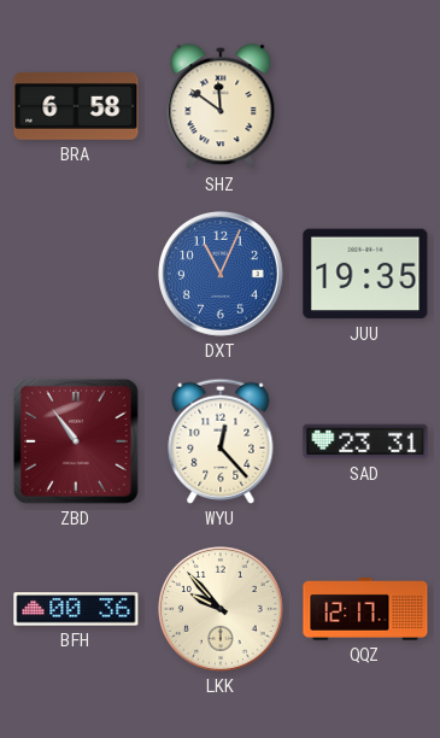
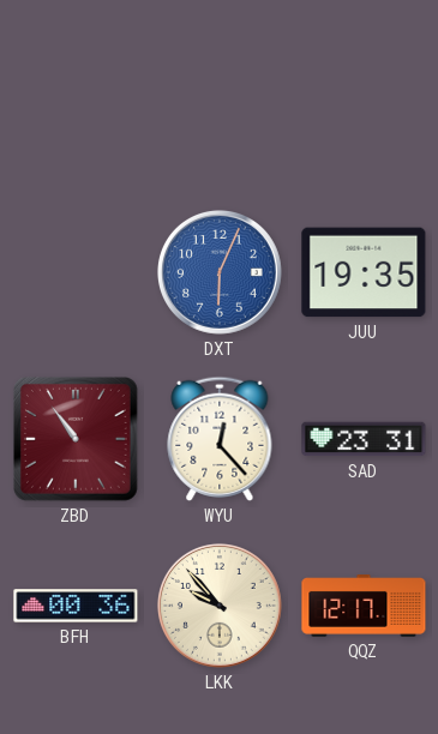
BRA: 6:58 -> none (76, 107)
SHZ: 11:51 -> none (221, 107)
DXT: 11:04 -> 6:04 (220, 272)
